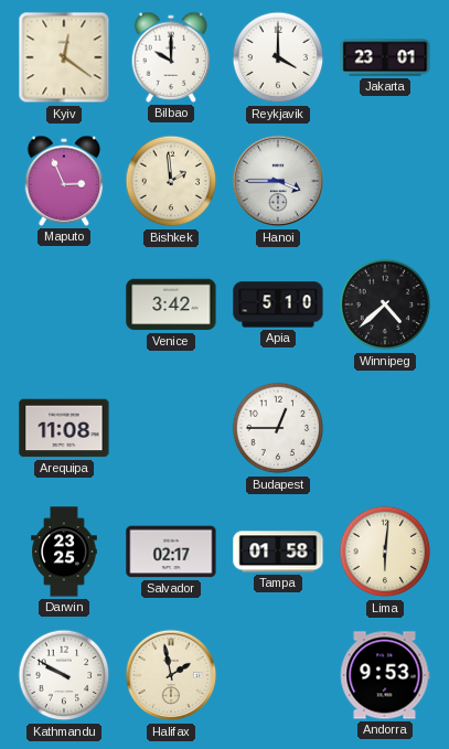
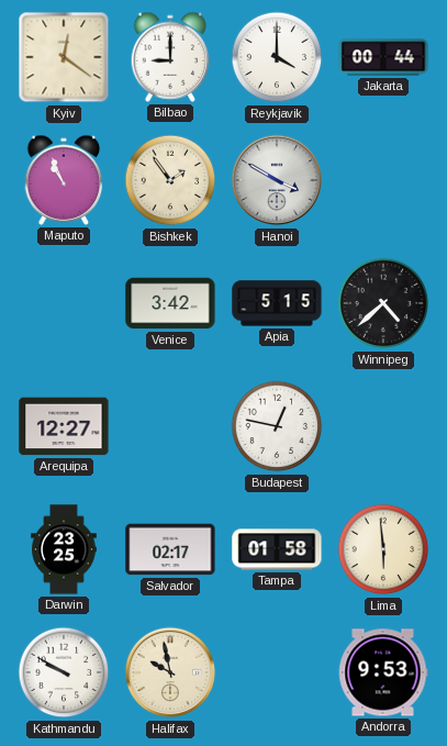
Bilbao: 10:00 -> 9:00 (170, 57)
Jakarta: 23:01 -> 00:44 (383, 57)
Maputo: 2:56 -> 10:56 (64, 180)
Bishkek: 1:59 -> 1:54 (170, 180)
Hanoi: 3:45 -> 3:50 (277, 180)
Apia: 5:10 -> 5:15 (277, 303)
Arequipa: 11:08 -> 12:27 (64, 426)
Budapest: 12:45 -> 12:47 (277, 426)
Lima: 6:01 -> 5:59 (383, 549)
Halifax: 1:58 -> 9:58 (170, 672)
